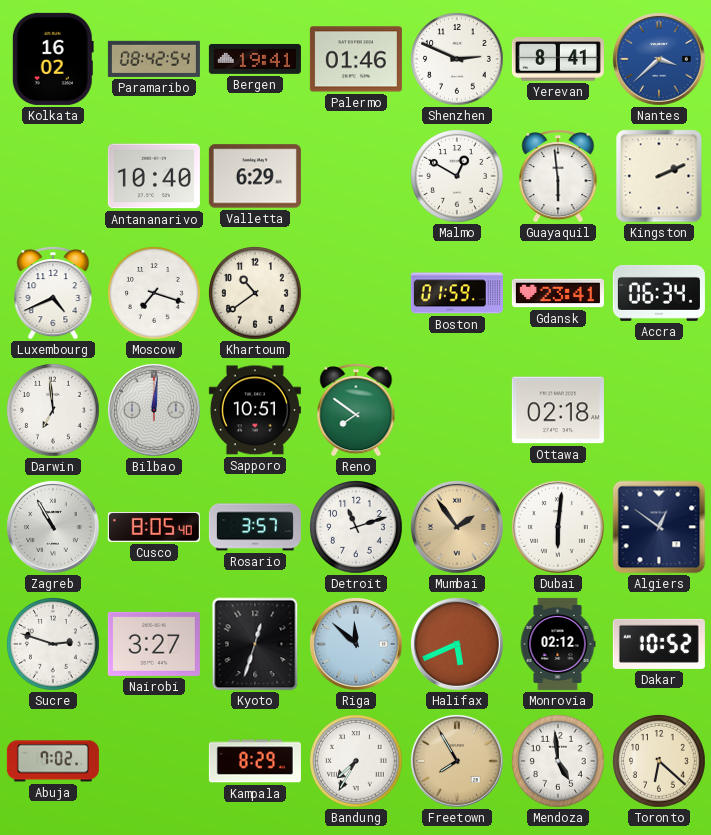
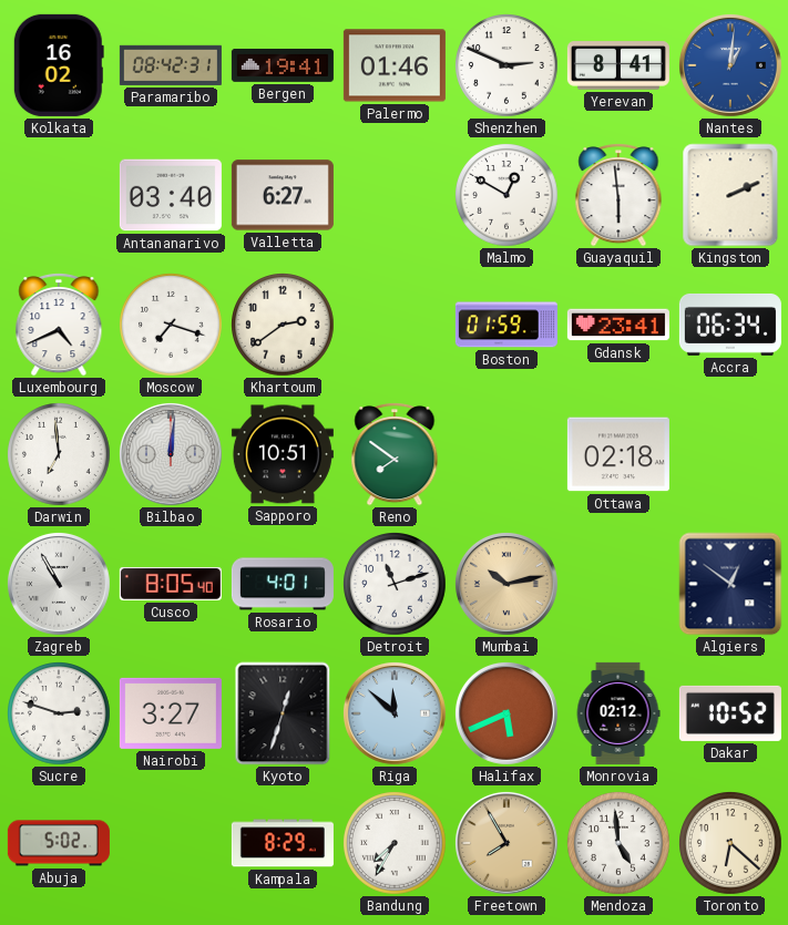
Paramaribo: 08:42:54 -> 08:42:31 (171, 65)
Nantes: 3:38 -> 1:01 (730, 65)
Antananarivo: 10:40 -> 03:40 (171, 195)
Valletta: 6:29 -> 6:27 (283, 195)
Khartoum: 10:39 -> 2:39 (283, 325)
Rosario: 3:57 -> 4:01 (283, 584)
Mumbai: 1:54 -> 10:13 (506, 584)
Dubai: 6:01 -> none (558, 527)
Abuja: 7:02 -> 5:02 (59, 843)
